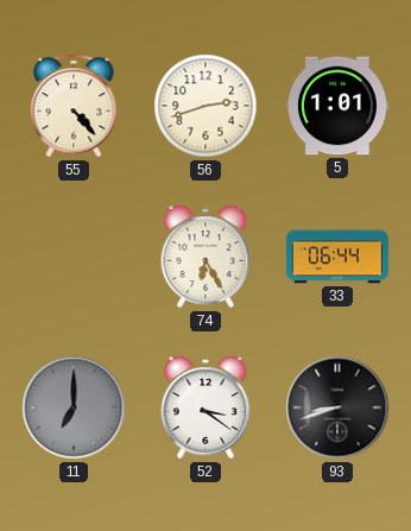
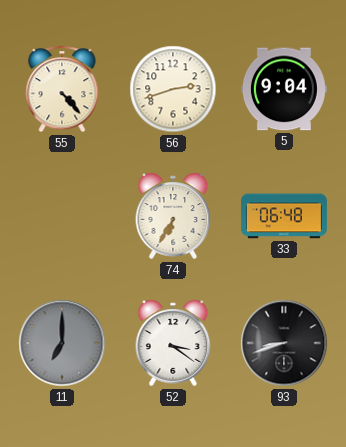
5: 1:01 -> 9:04 (284, 89)
74: 6:25 -> 6:35 (173, 216)
33: 06:44 -> 06:48 (284, 216)
